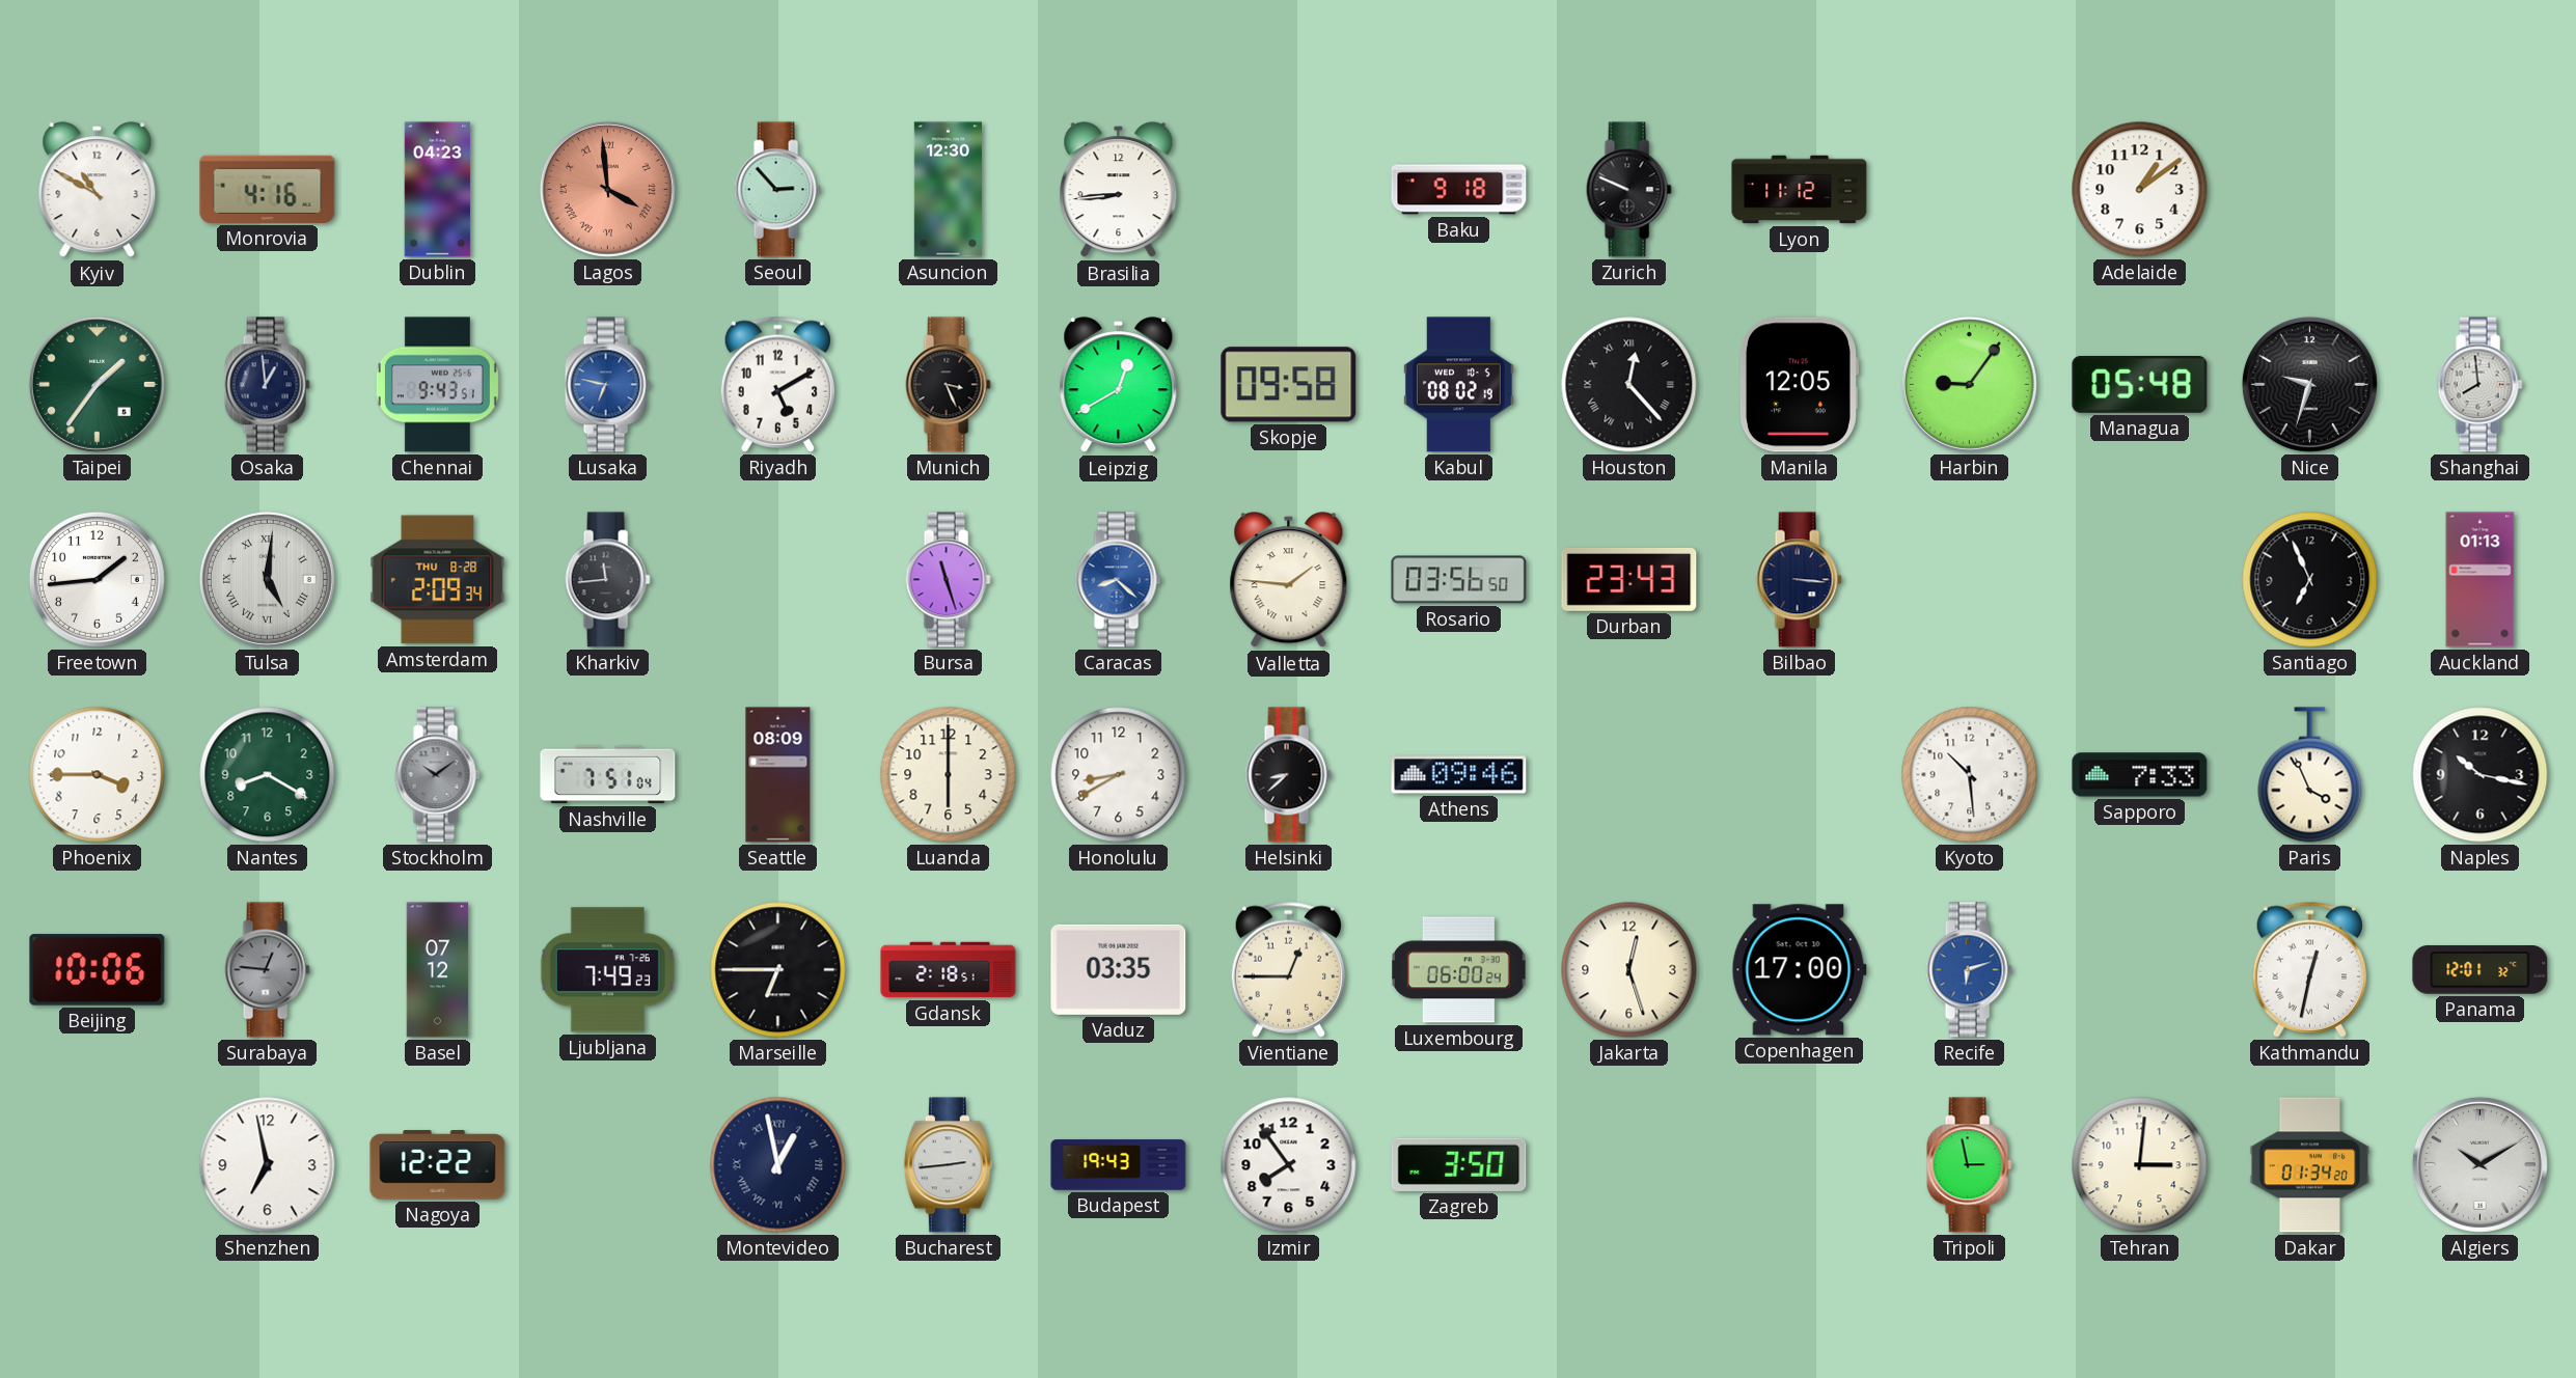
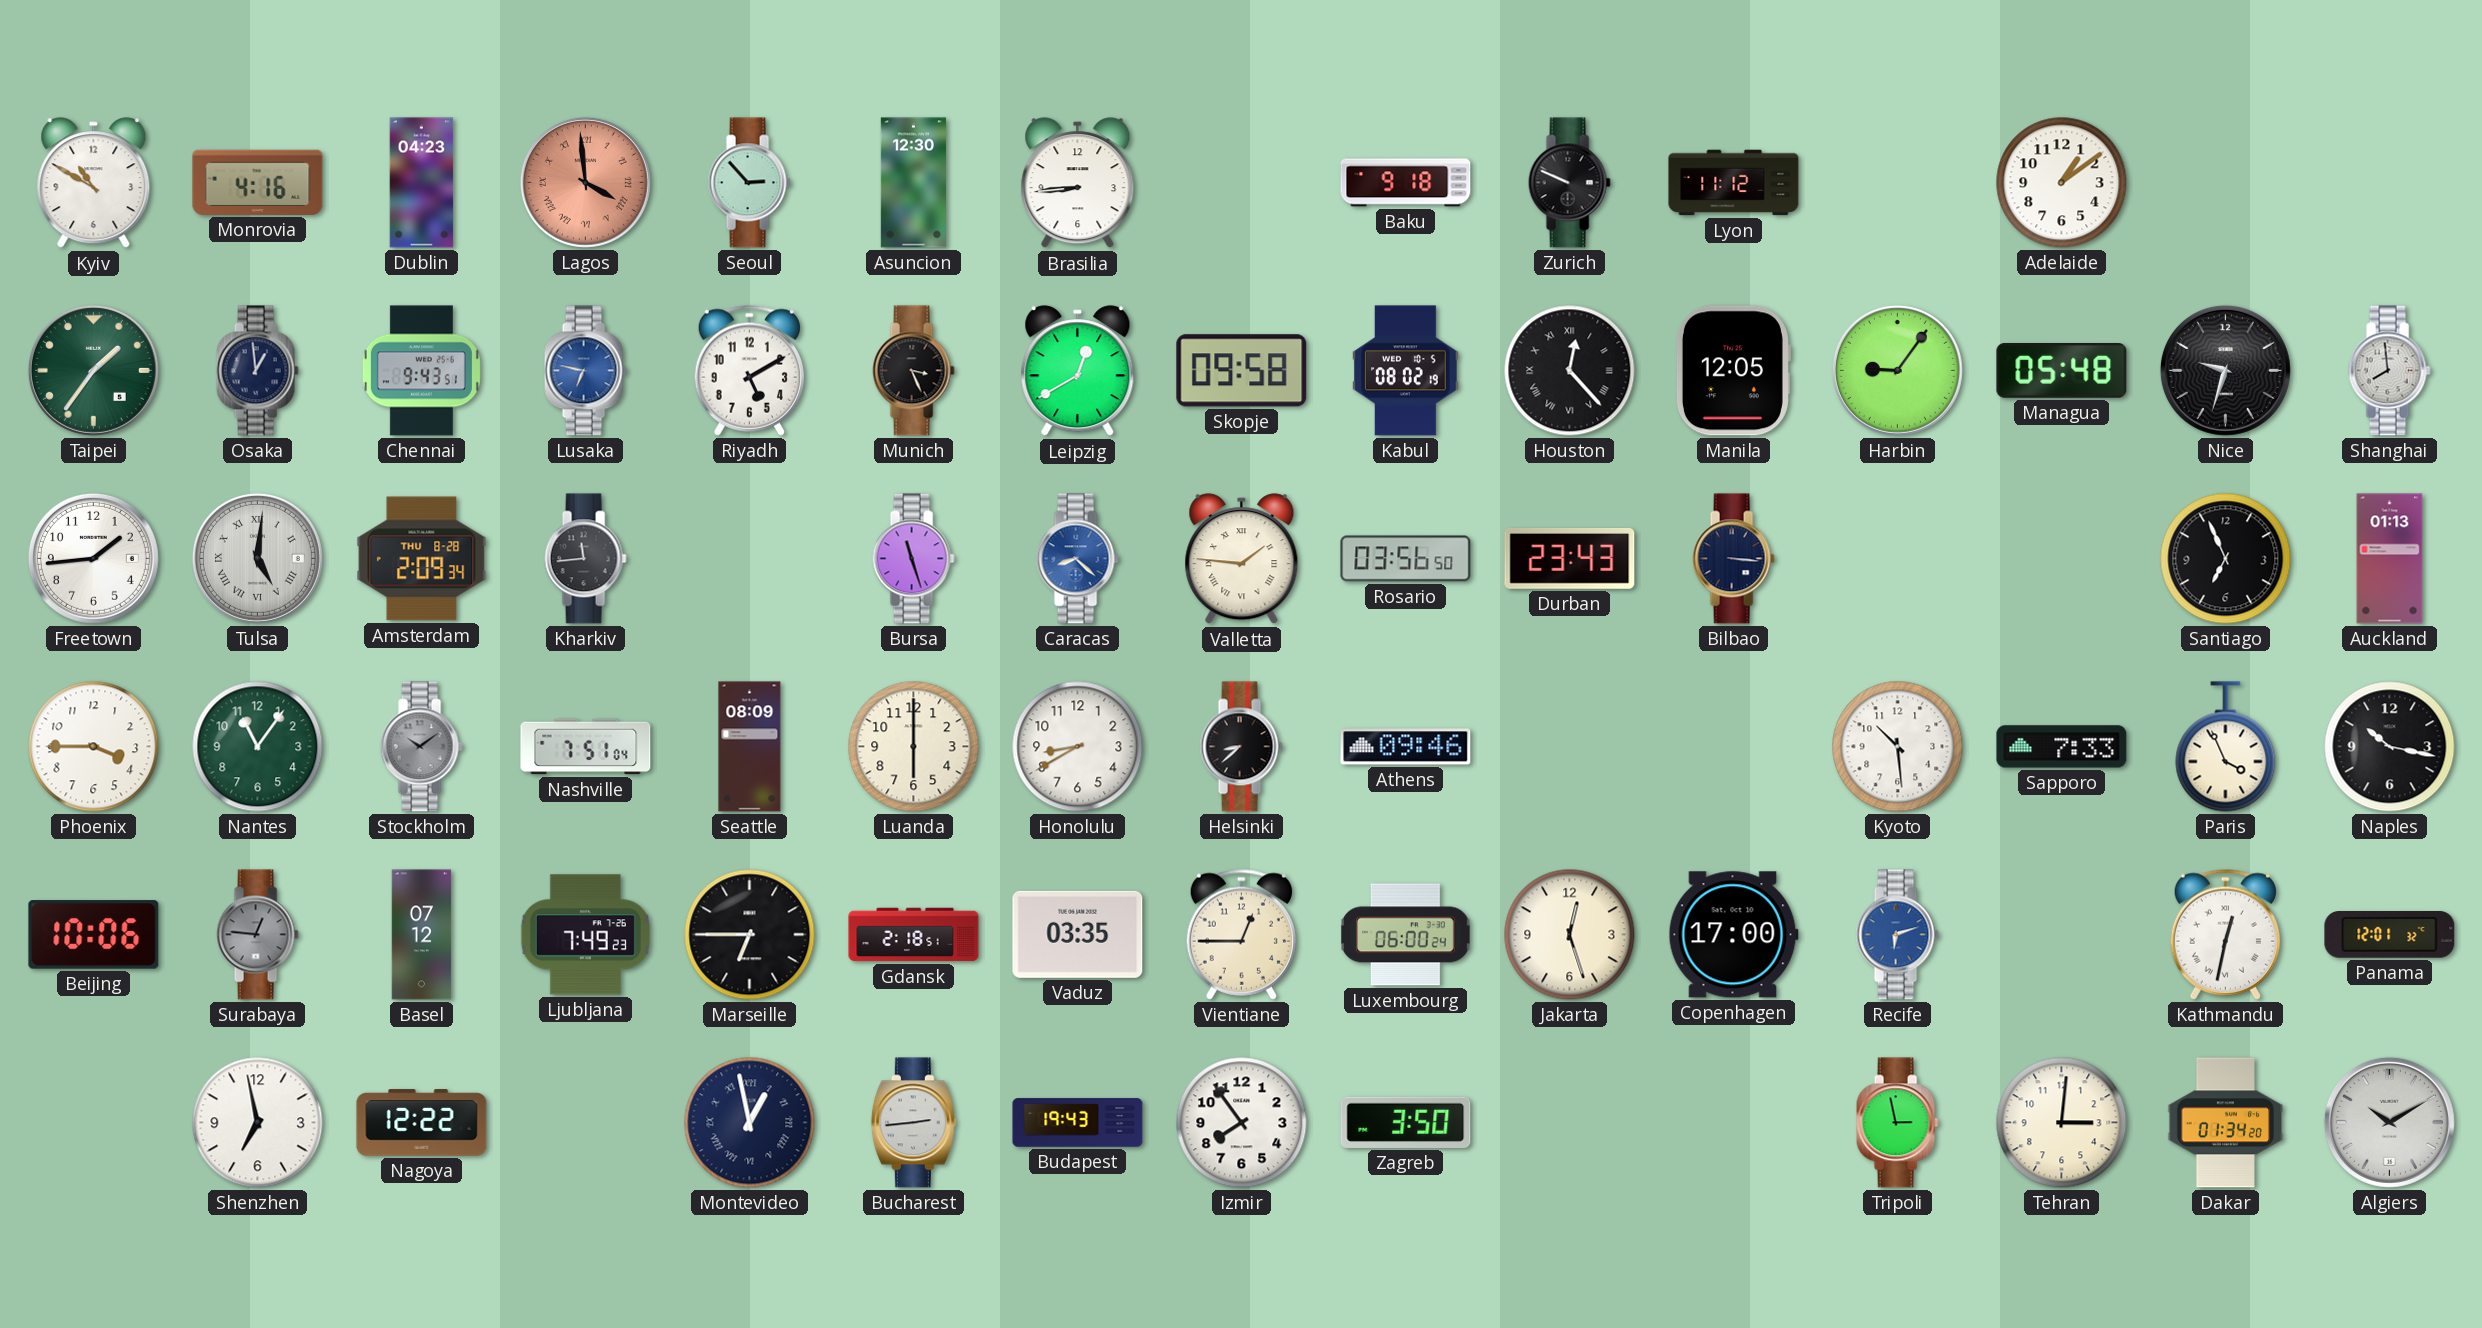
Nantes: 8:20 -> 11:06 (258, 747)
